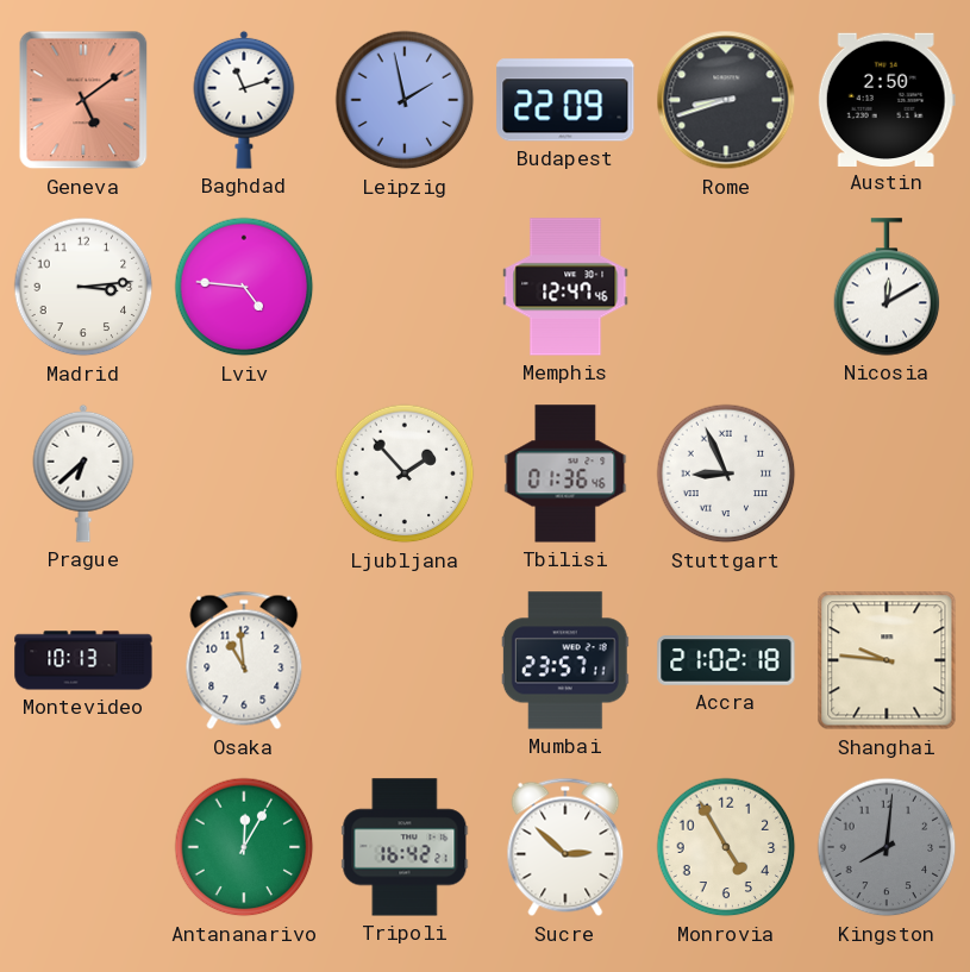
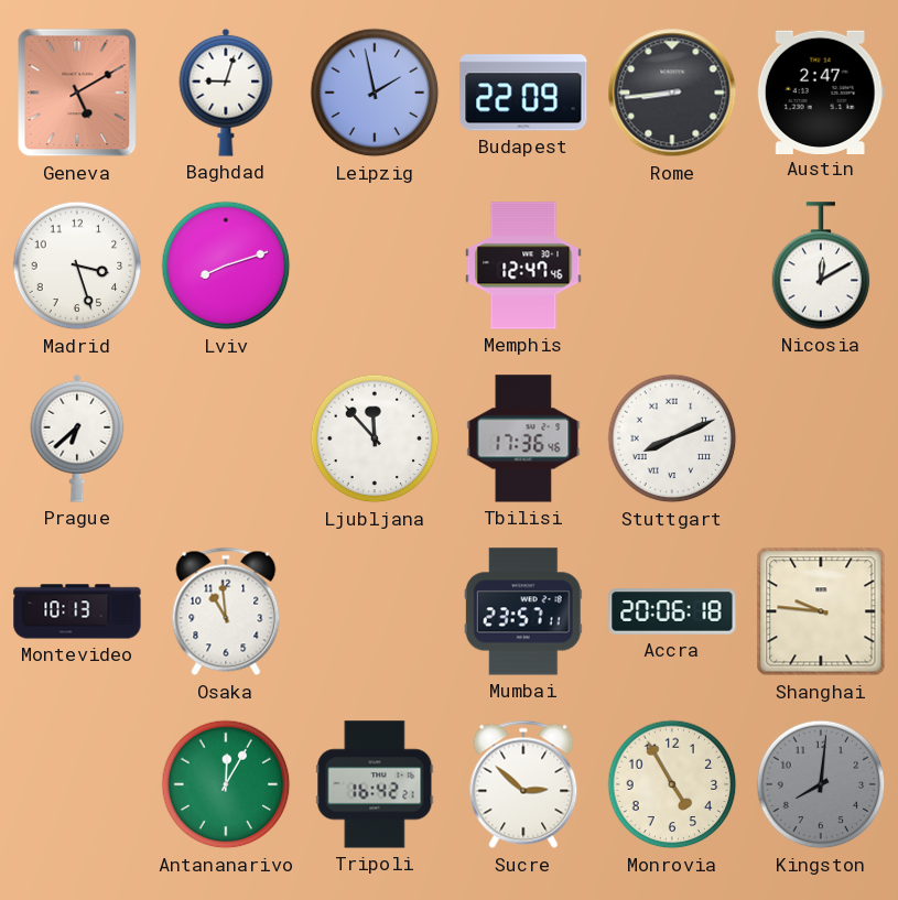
Geneva: 5:09 -> 5:10 (77, 93)
Baghdad: 11:12 -> 9:03 (226, 93)
Rome: 8:42 -> 8:44 (672, 93)
Austin: 2:50 -> 2:47 (821, 91)
Madrid: 3:14 -> 3:27 (77, 265)
Lviv: 4:46 -> 8:12 (226, 265)
Ljubljana: 1:53 -> 11:53 (375, 438)
Tbilisi: 01:36 -> 17:36 (523, 438)
Stuttgart: 8:56 -> 8:11 (672, 438)
Accra: 21:02 -> 20:06 (672, 611)
